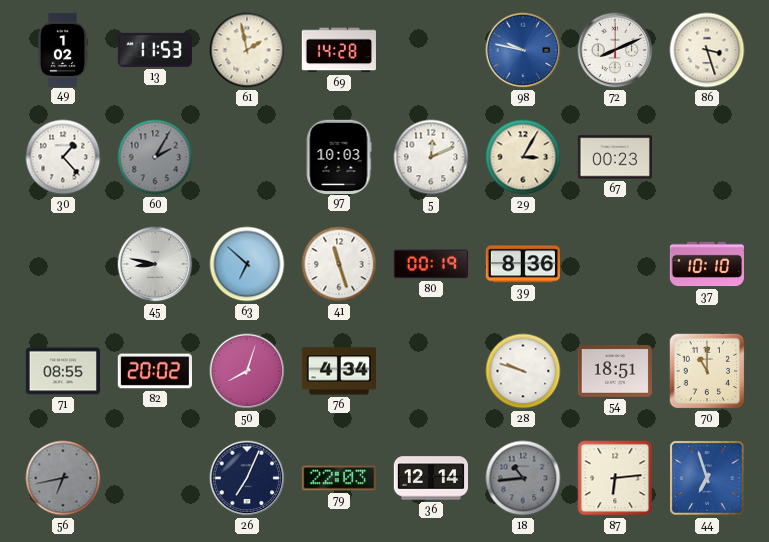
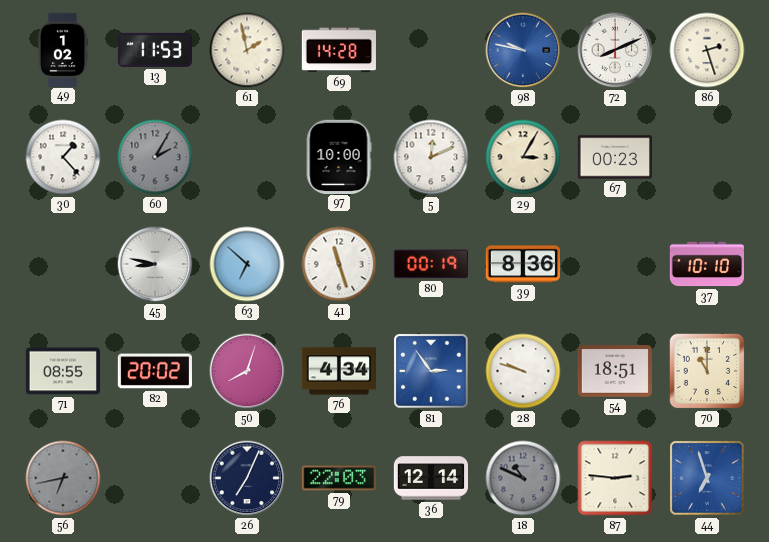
86: 3:27 -> 2:27 (707, 50)
97: 10:03 -> 10:00 (339, 156)
81: none -> 2:54 (431, 371)
18: 10:44 -> 10:49 (523, 478)
87: 6:14 -> 2:46 (615, 478)
